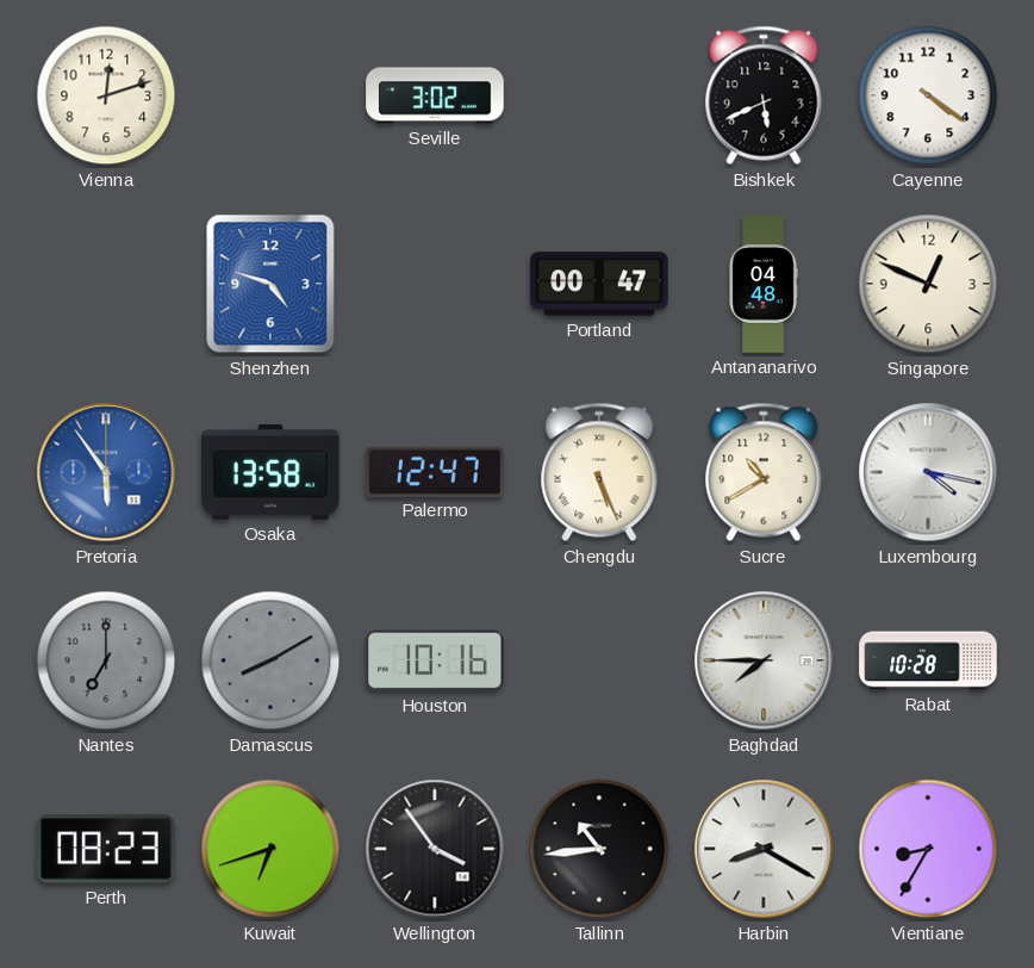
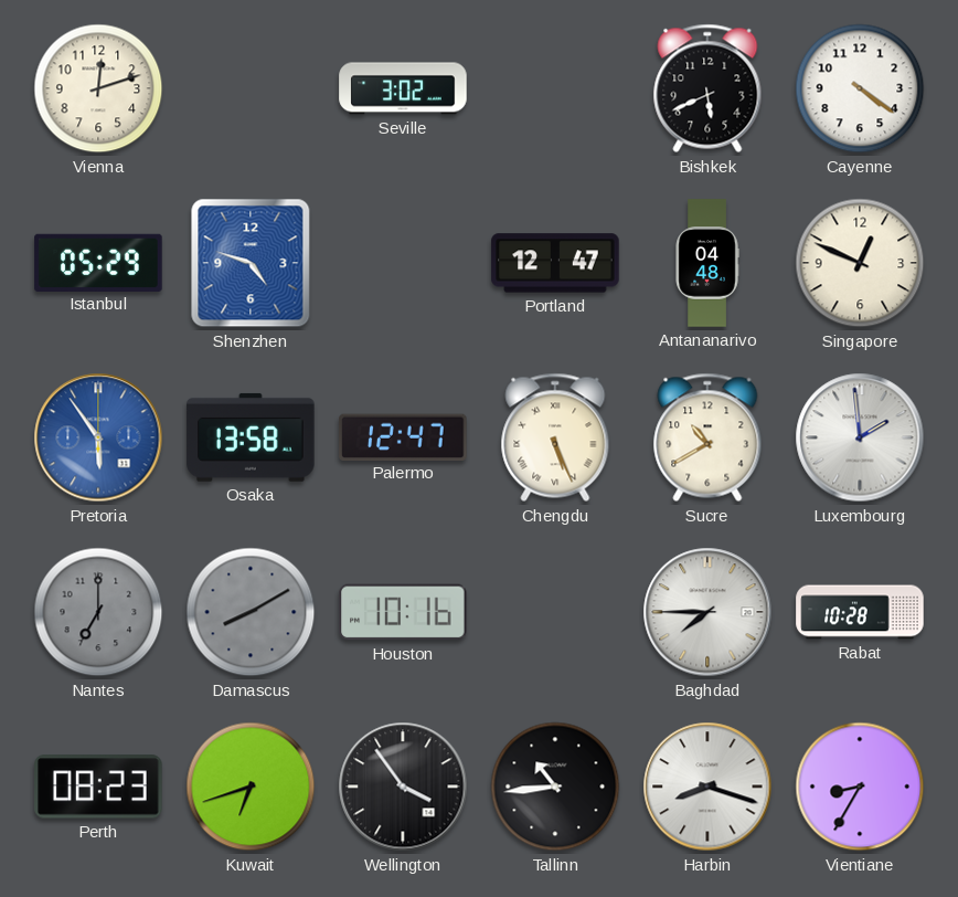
Istanbul: none -> 05:29 (98, 262)
Portland: 00:47 -> 12:47 (555, 263)
Luxembourg: 4:17 -> 1:59 (860, 437)
Harbin: 8:20 -> 8:18 (707, 787)
